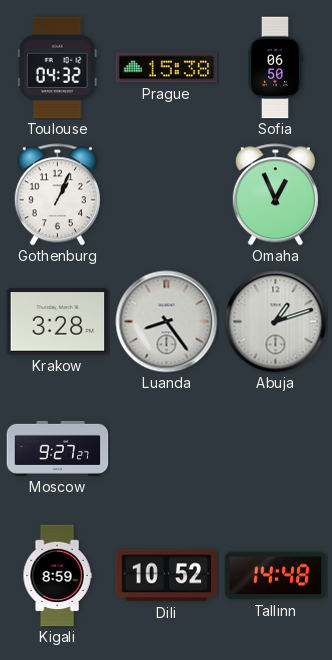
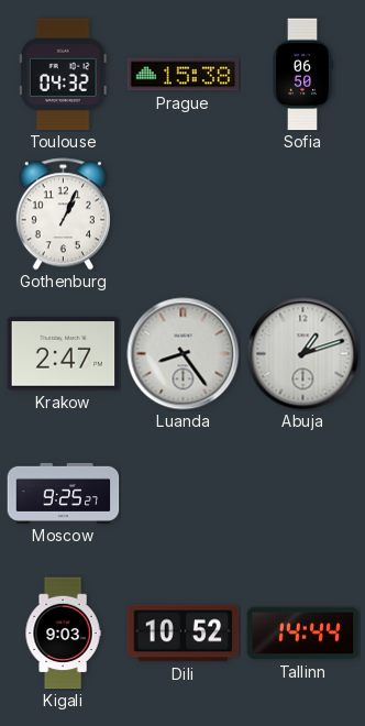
Omaha: 12:56 -> none (275, 195)
Krakow: 3:28 -> 2:47 (64, 354)
Moscow: 9:27 -> 9:25 (64, 493)
Kigali: 8:59 -> 9:03 (63, 634)
Tallinn: 14:48 -> 14:44 (303, 634)
